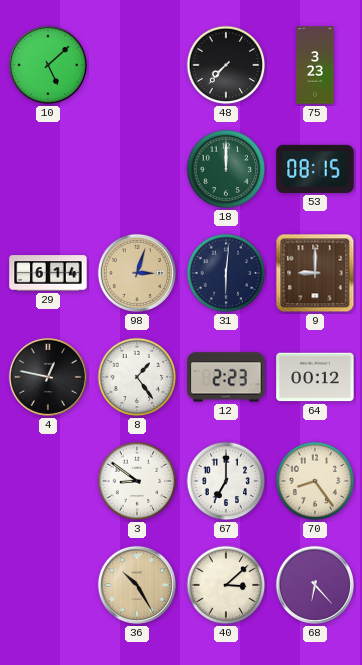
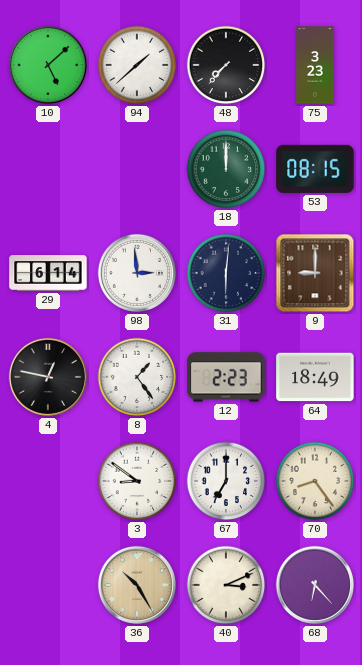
94: none -> 1:38 (137, 65)
98: 3:03 -> 2:59 (137, 273)
98 dial: champagne -> white (137, 273)
64: 00:12 -> 18:49 (315, 377)
40: 3:08 -> 3:11 (226, 585)
